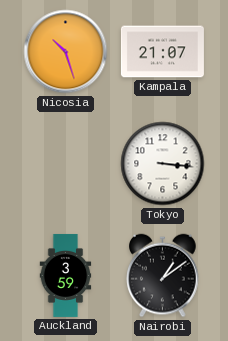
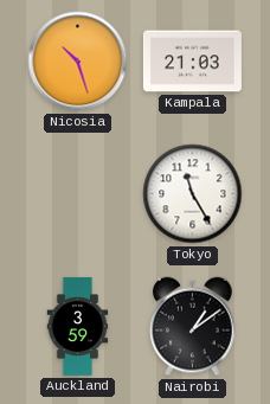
Kampala: 21:07 -> 21:03 (192, 62)
Tokyo: 3:16 -> 11:25 (193, 194)
